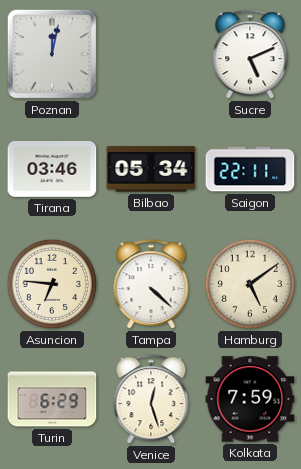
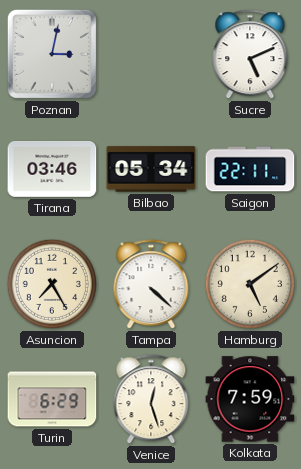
Poznan: 12:02 -> 3:02 (52, 54)
Asuncion: 6:46 -> 7:25 (52, 284)
